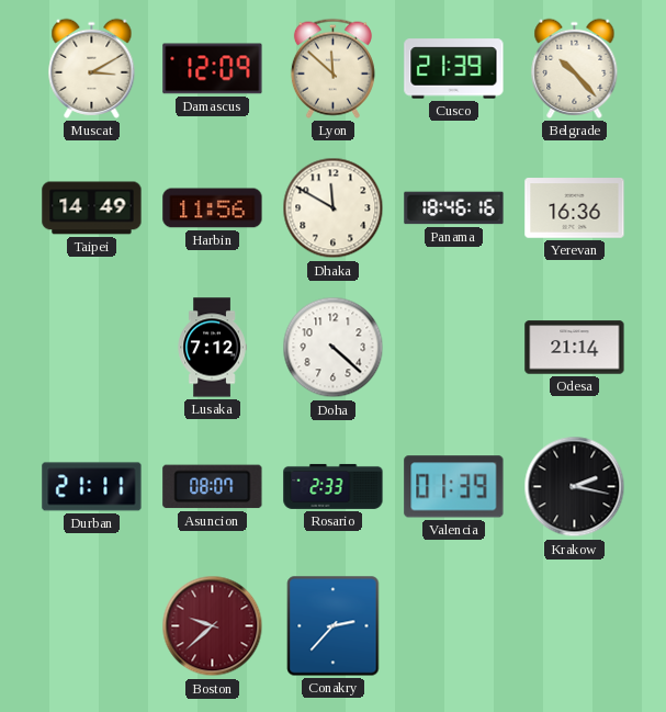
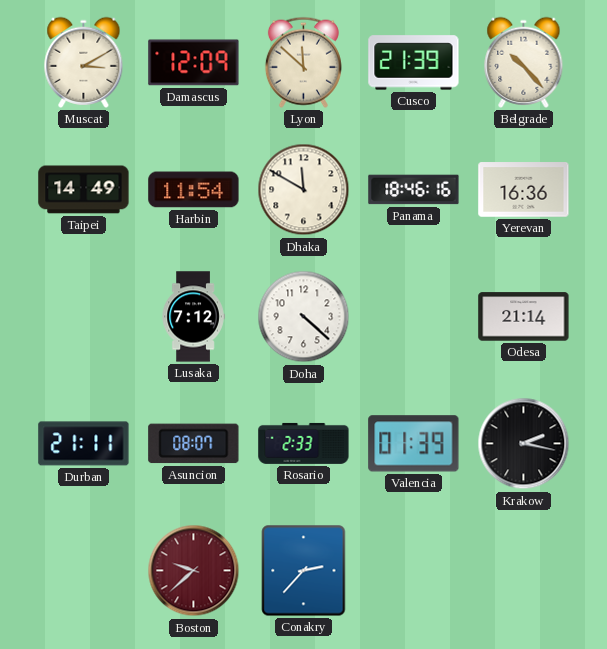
Harbin: 11:56 -> 11:54 (194, 190)
